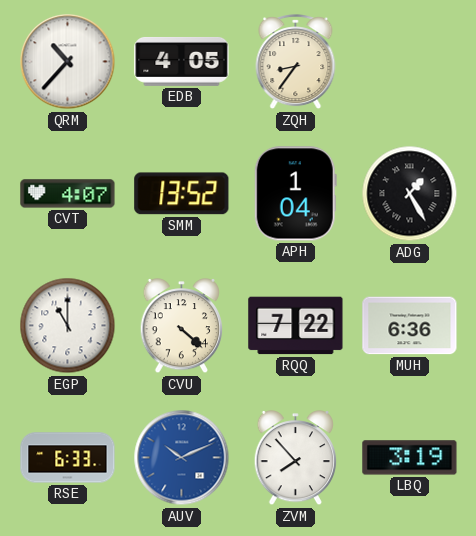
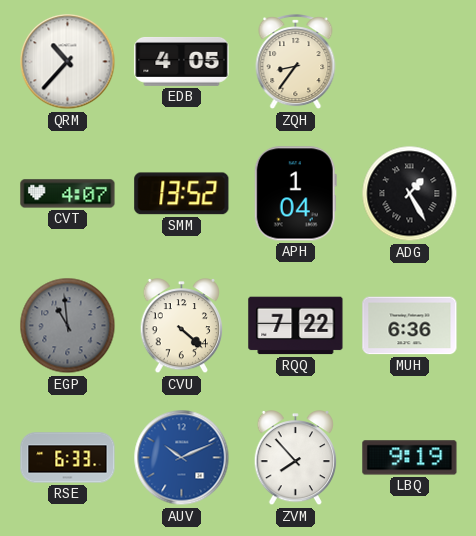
EGP: 11:00 -> 10:59 (68, 326)
EGP dial: white -> grey (68, 326)
LBQ: 3:19 -> 9:19 (410, 458)
